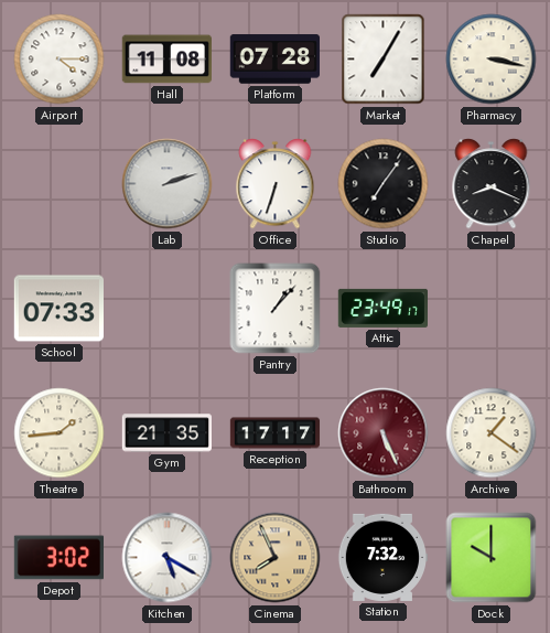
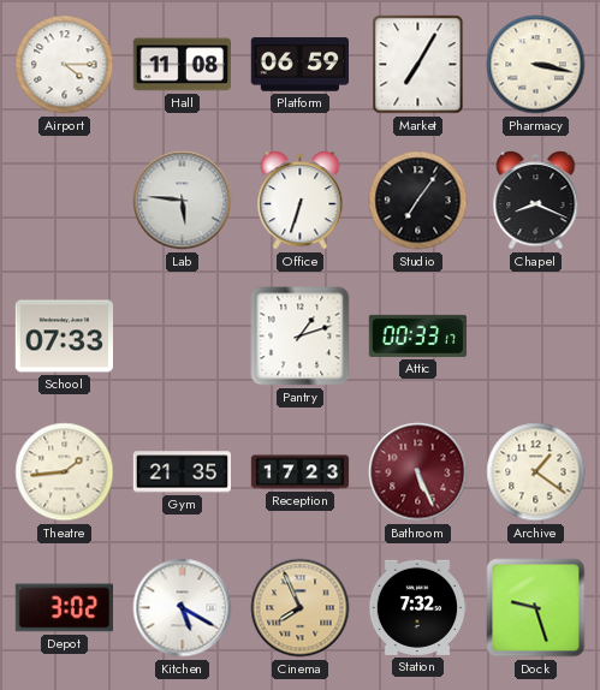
Platform: 07:28 -> 06:59 (299, 65)
Lab: 2:12 -> 5:46 (183, 201)
Pantry: 1:07 -> 1:12 (301, 337)
Attic: 23:49 -> 00:33 (417, 335)
Reception: 17:17 -> 17:23 (301, 472)
Dock: 10:00 -> 9:27 (536, 608)
